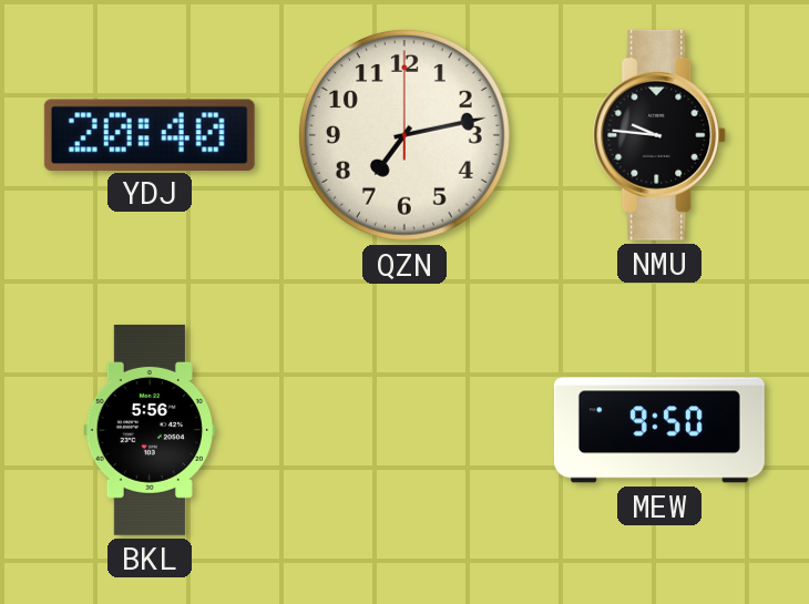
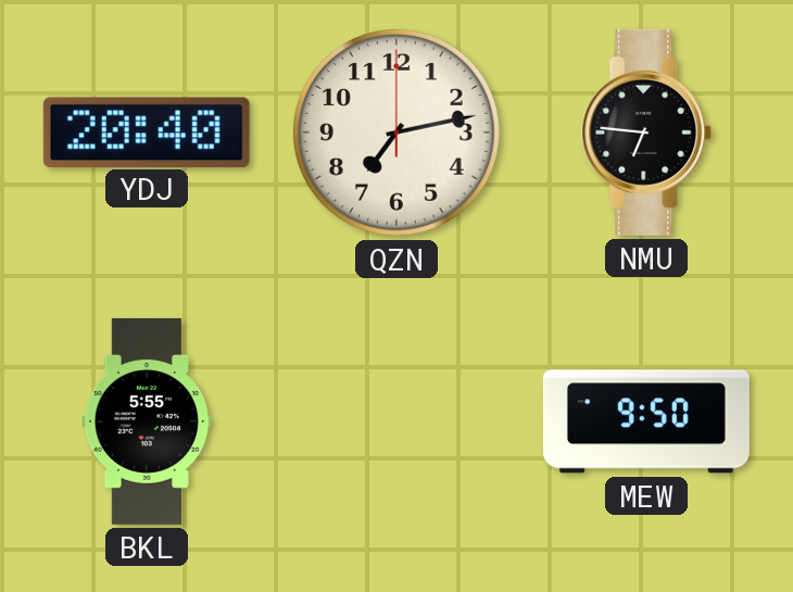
NMU: 9:46 -> 6:46 (646, 133)
BKL: 5:56 -> 5:55 (146, 421)
